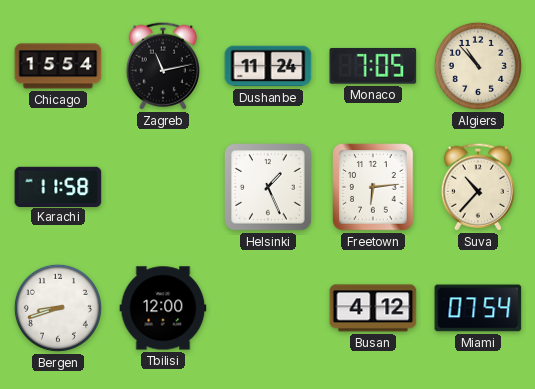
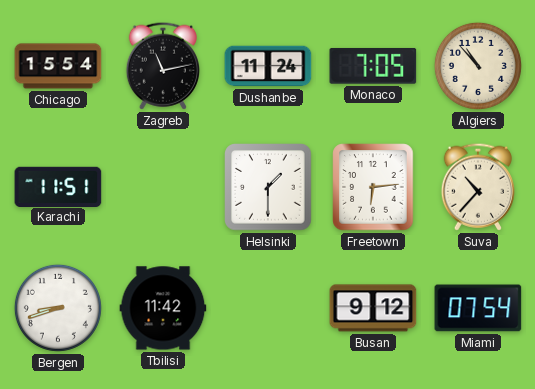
Karachi: 11:58 -> 11:51 (58, 186)
Helsinki: 1:26 -> 1:30 (269, 188)
Tbilisi: 12:00 -> 11:42 (163, 308)
Busan: 4:12 -> 9:12 (373, 308)
